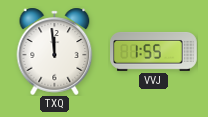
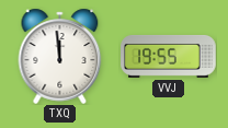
VVJ: 1:55 -> 19:55 (169, 56)
